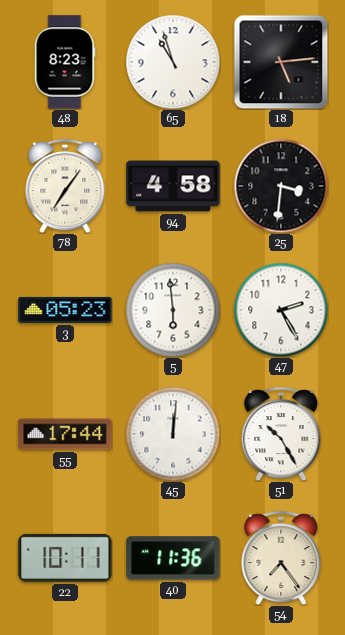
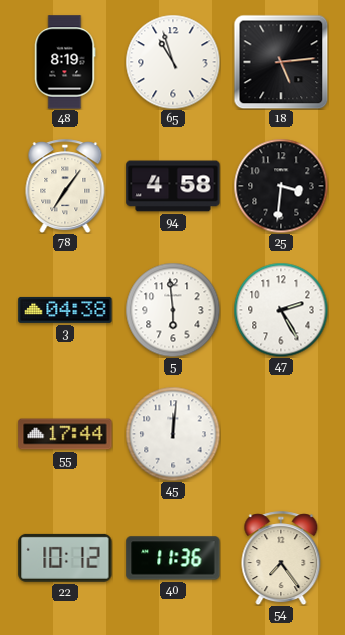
48: 8:23 -> 8:19 (65, 62)
3: 05:23 -> 04:38 (65, 310)
51: 10:25 -> none (281, 434)
22: 10:11 -> 10:12 (65, 558)
